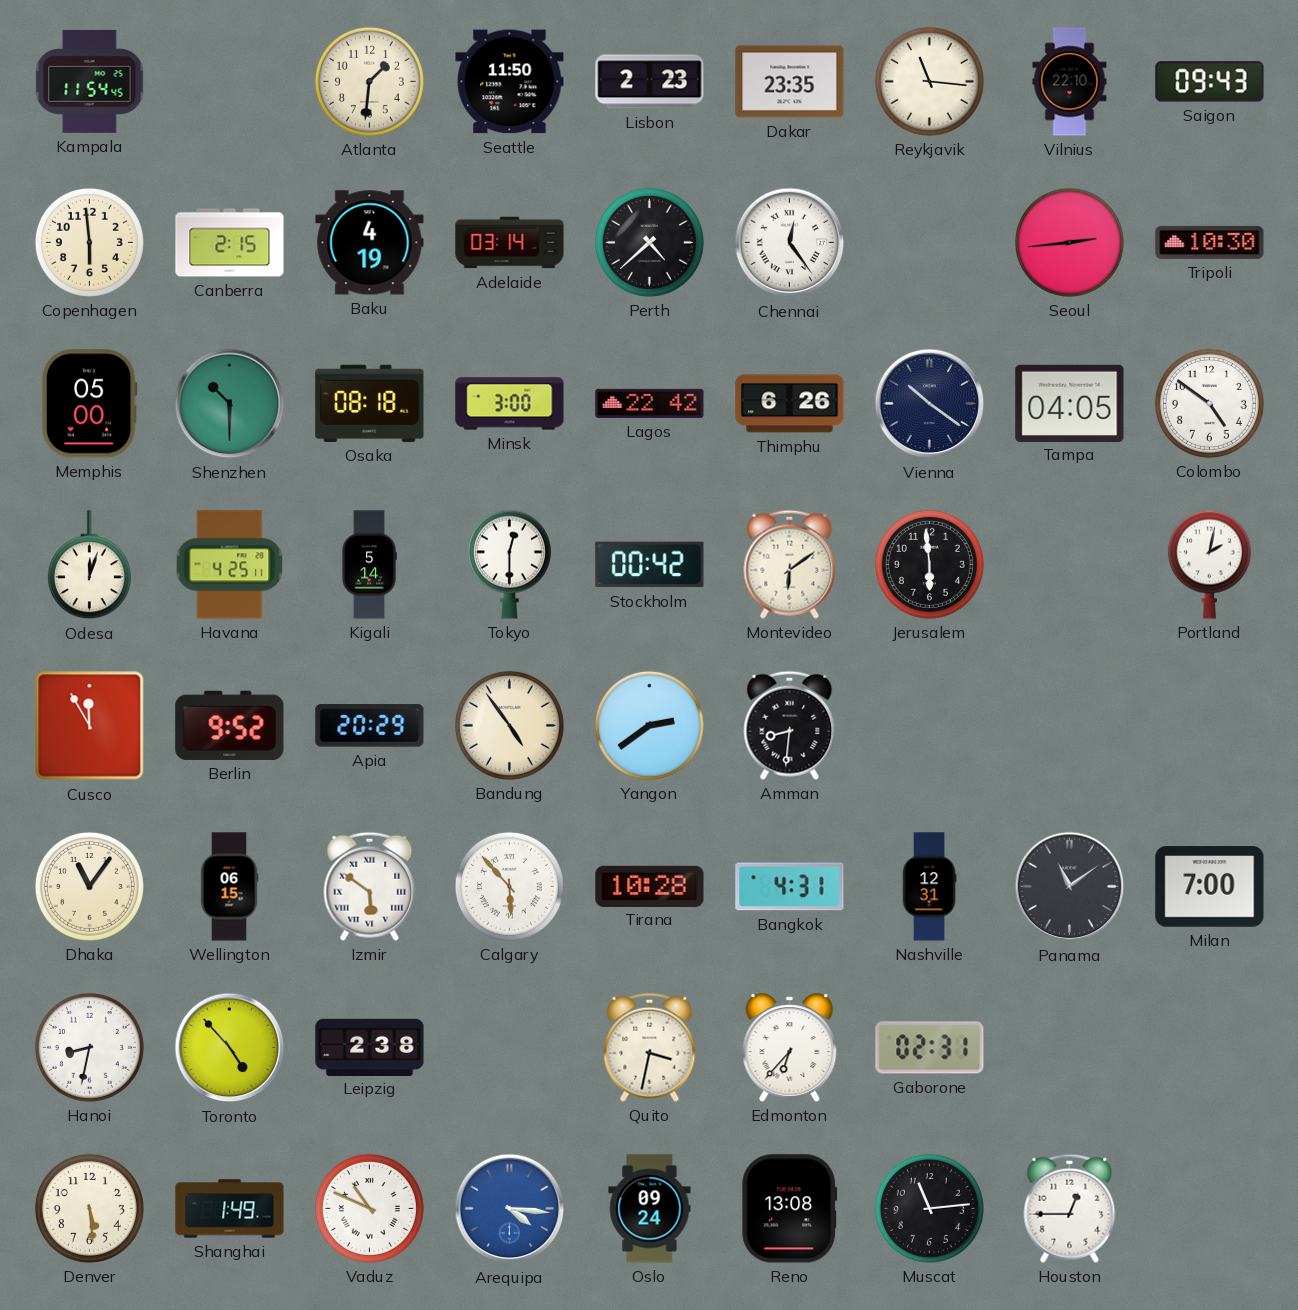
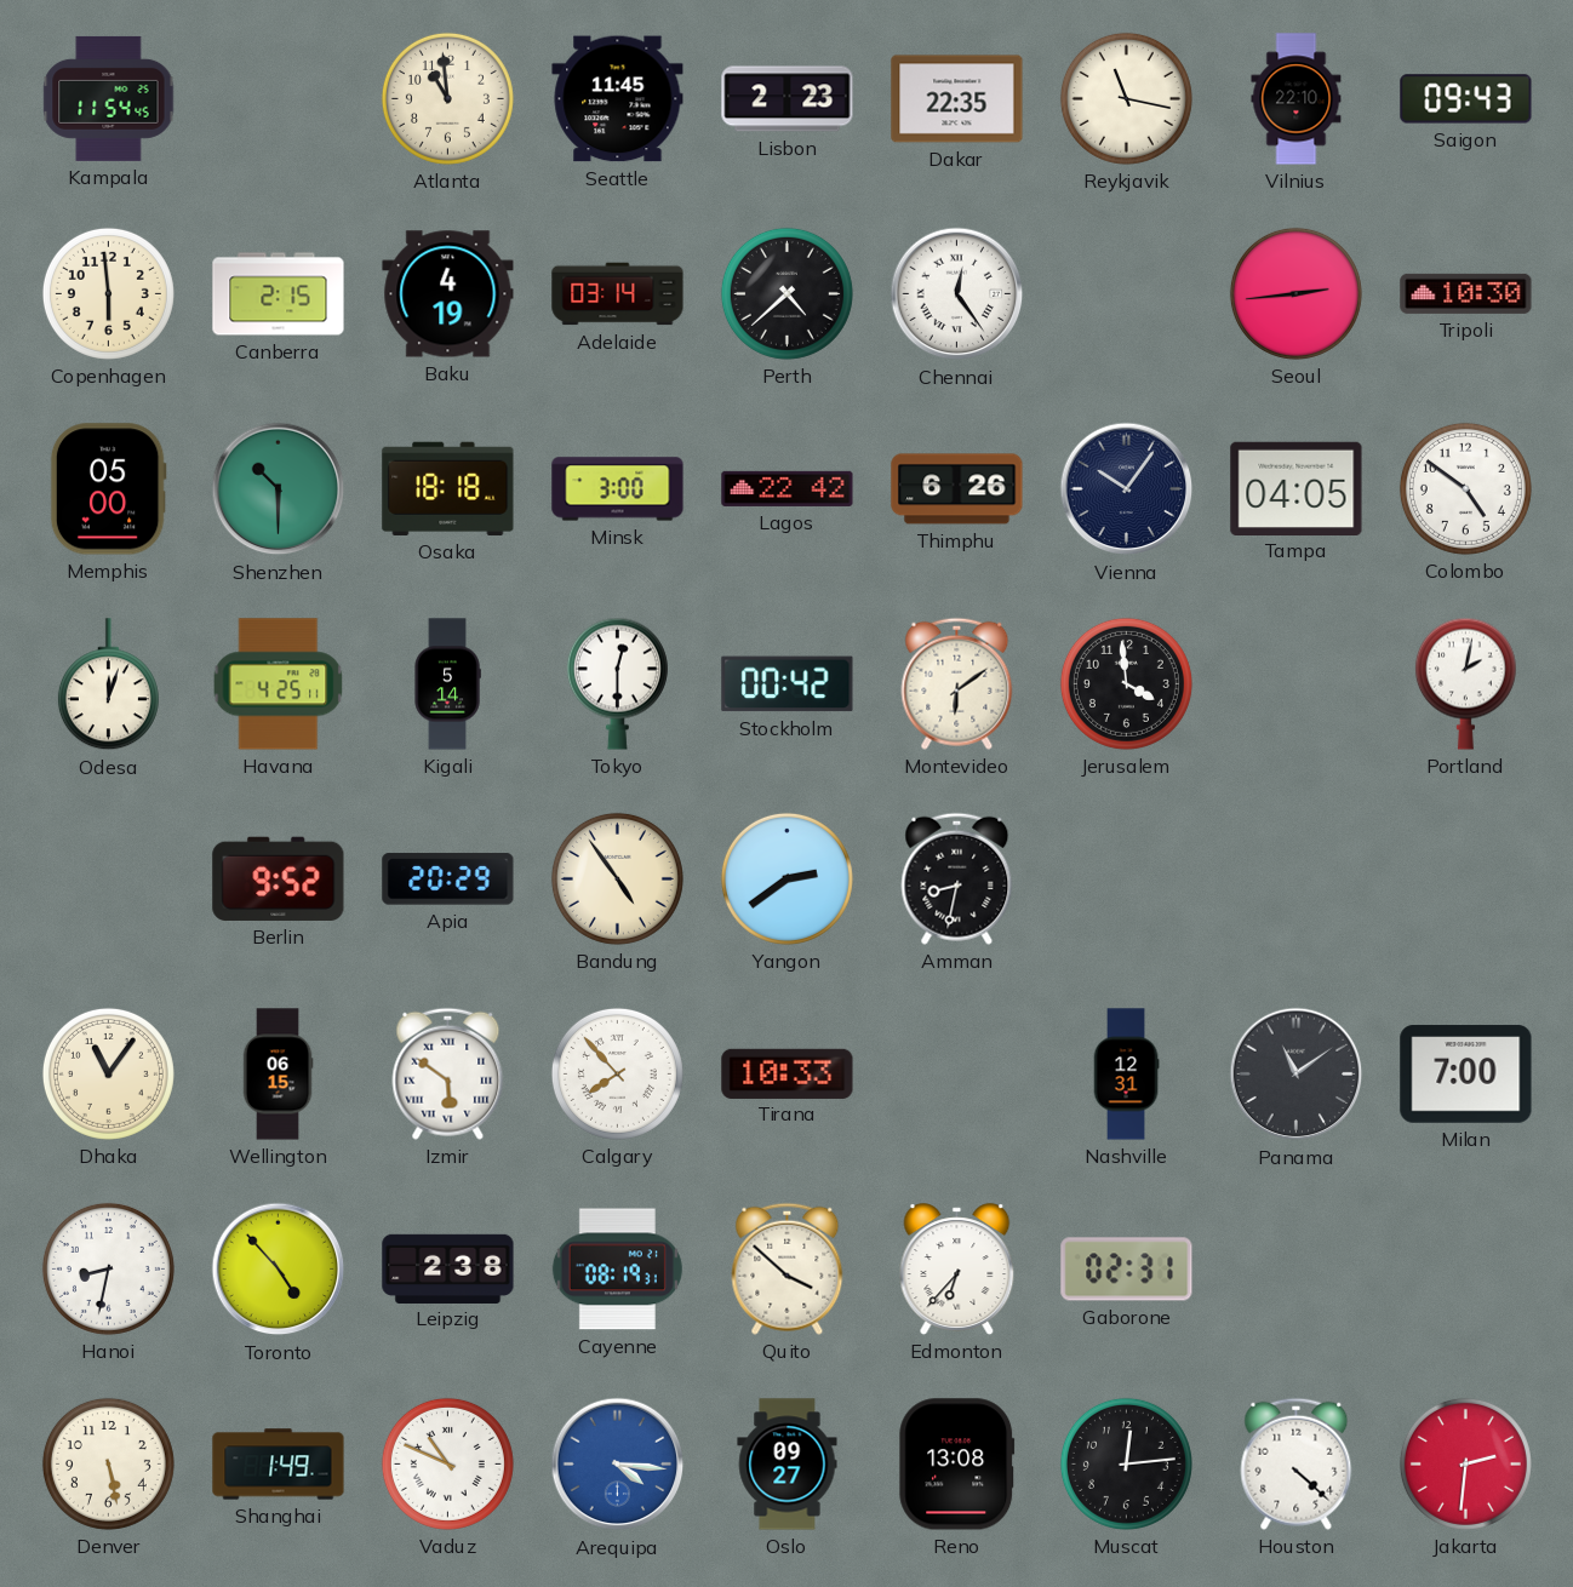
Atlanta: 1:31 -> 10:59 (447, 98)
Seattle: 11:50 -> 11:45 (618, 99)
Dakar: 23:35 -> 22:35 (957, 99)
Reykjavik: 11:16 -> 11:17 (1126, 98)
Osaka: 08:18 -> 18:18 (448, 488)
Vienna: 10:21 -> 10:06 (1127, 489)
Jerusalem: 5:59 -> 3:59 (1126, 683)
Cusco: 11:55 -> none (90, 726)
Amman: 8:31 -> 8:32 (957, 878)
Calgary: 5:53 -> 7:53 (617, 1073)
Tirana: 10:28 -> 10:33 (788, 1073)
Bangkok: 4:31 -> none (790, 887)
Cayenne: none -> 08:19 (617, 1270)
Quito: 3:32 -> 3:52 (788, 1268)
Denver: 5:29 -> 5:28 (108, 1463)
Oslo: 09:24 -> 09:27 (788, 1465)
Muscat: 11:14 -> 12:14 (1126, 1463)
Houston: 12:45 -> 4:22 (1297, 1463)
Jakarta: none -> 2:31 (1465, 1463)
